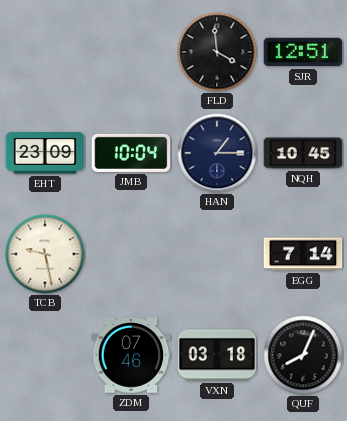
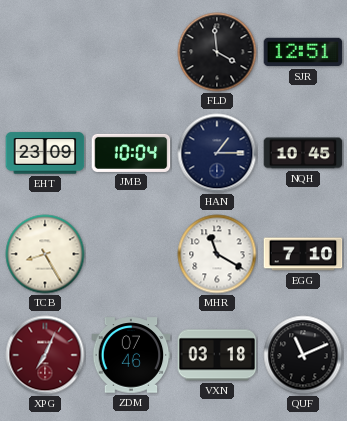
TCB: 9:28 -> 8:25 (45, 254)
MHR: none -> 11:20 (217, 254)
EGG: 7:14 -> 7:10 (303, 254)
XPG: none -> 7:04 (45, 355)
QUF: 8:04 -> 11:11 (303, 355)
